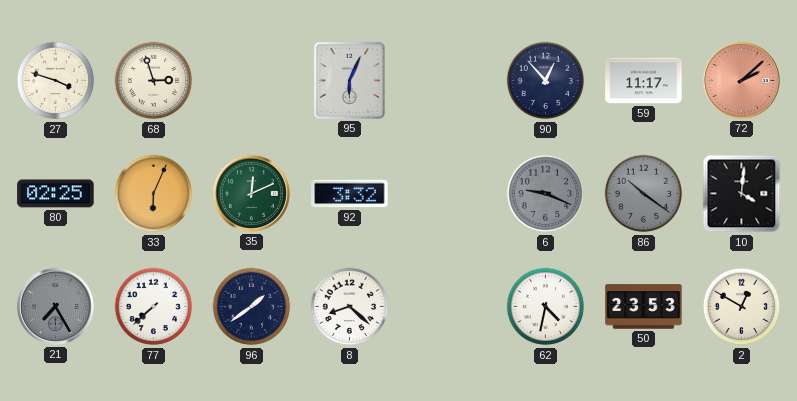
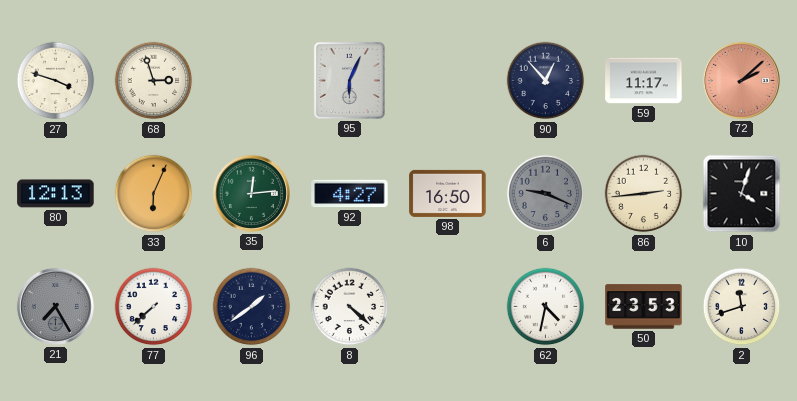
80: 02:25 -> 12:13 (56, 194)
35: 12:11 -> 12:14 (251, 193)
92: 3:32 -> 4:27 (350, 194)
98: none -> 16:50 (448, 193)
86: 10:21 -> 2:44 (644, 194)
86 dial: grey -> cream (644, 194)
10: 4:01 -> 4:03 (742, 194)
8: 8:22 -> 4:22 (350, 307)
2: 12:50 -> 11:42 (742, 307)
